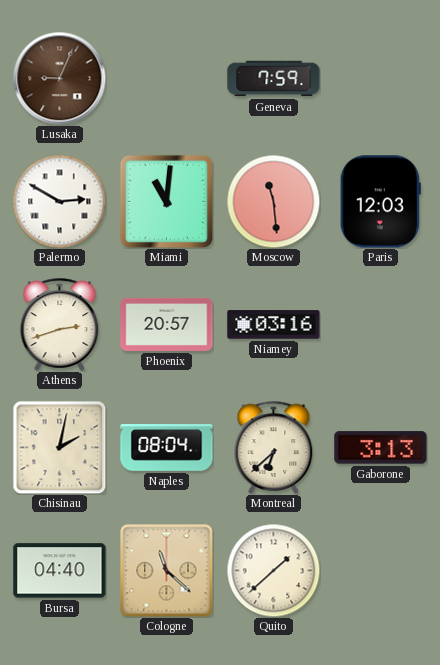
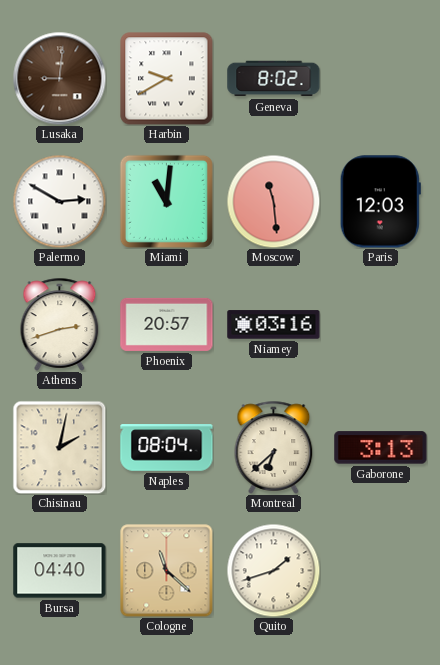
Lusaka: 9:04 -> 9:01 (59, 78)
Harbin: none -> 9:40 (167, 79)
Geneva: 7:59 -> 8:02 (274, 79)
Quito: 1:38 -> 1:42 (273, 570)
